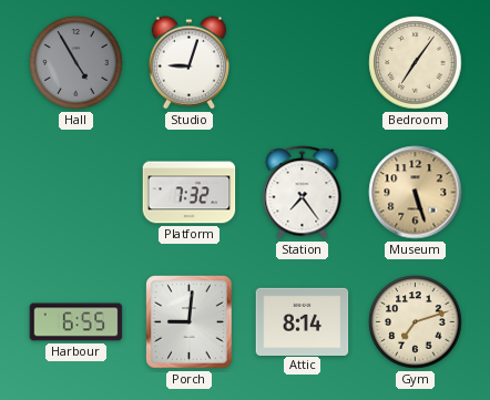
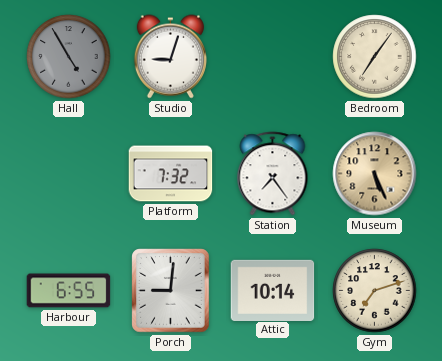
Museum: 5:27 -> 5:26 (375, 174)
Attic: 8:14 -> 10:14 (273, 290)
